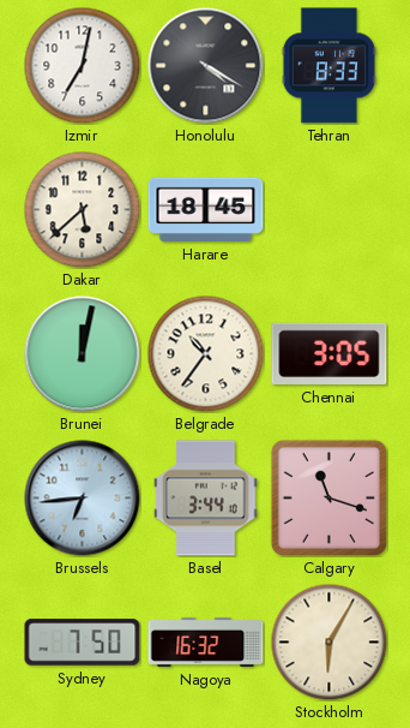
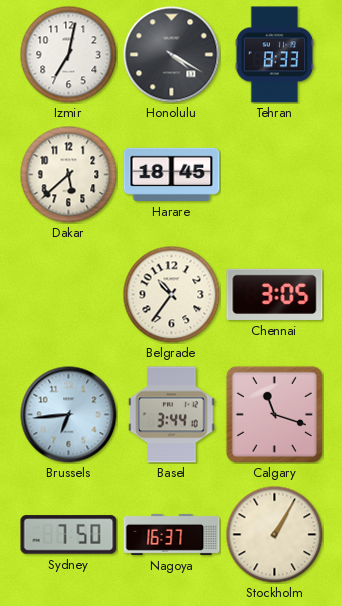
Brunei: 12:02 -> none (83, 354)
Nagoya: 16:32 -> 16:37 (172, 534)
Stockholm: 6:05 -> 1:05 (274, 534)
